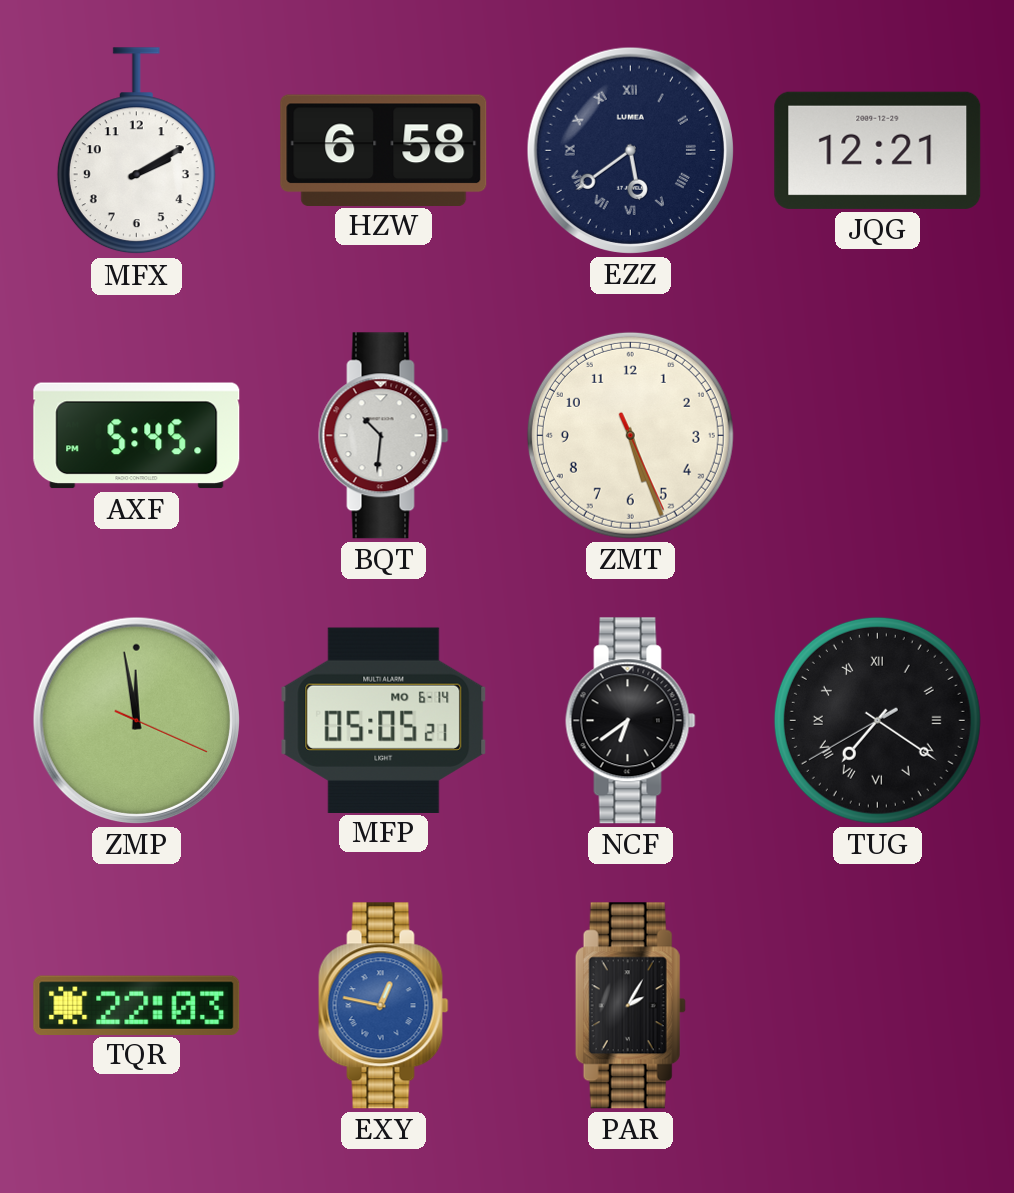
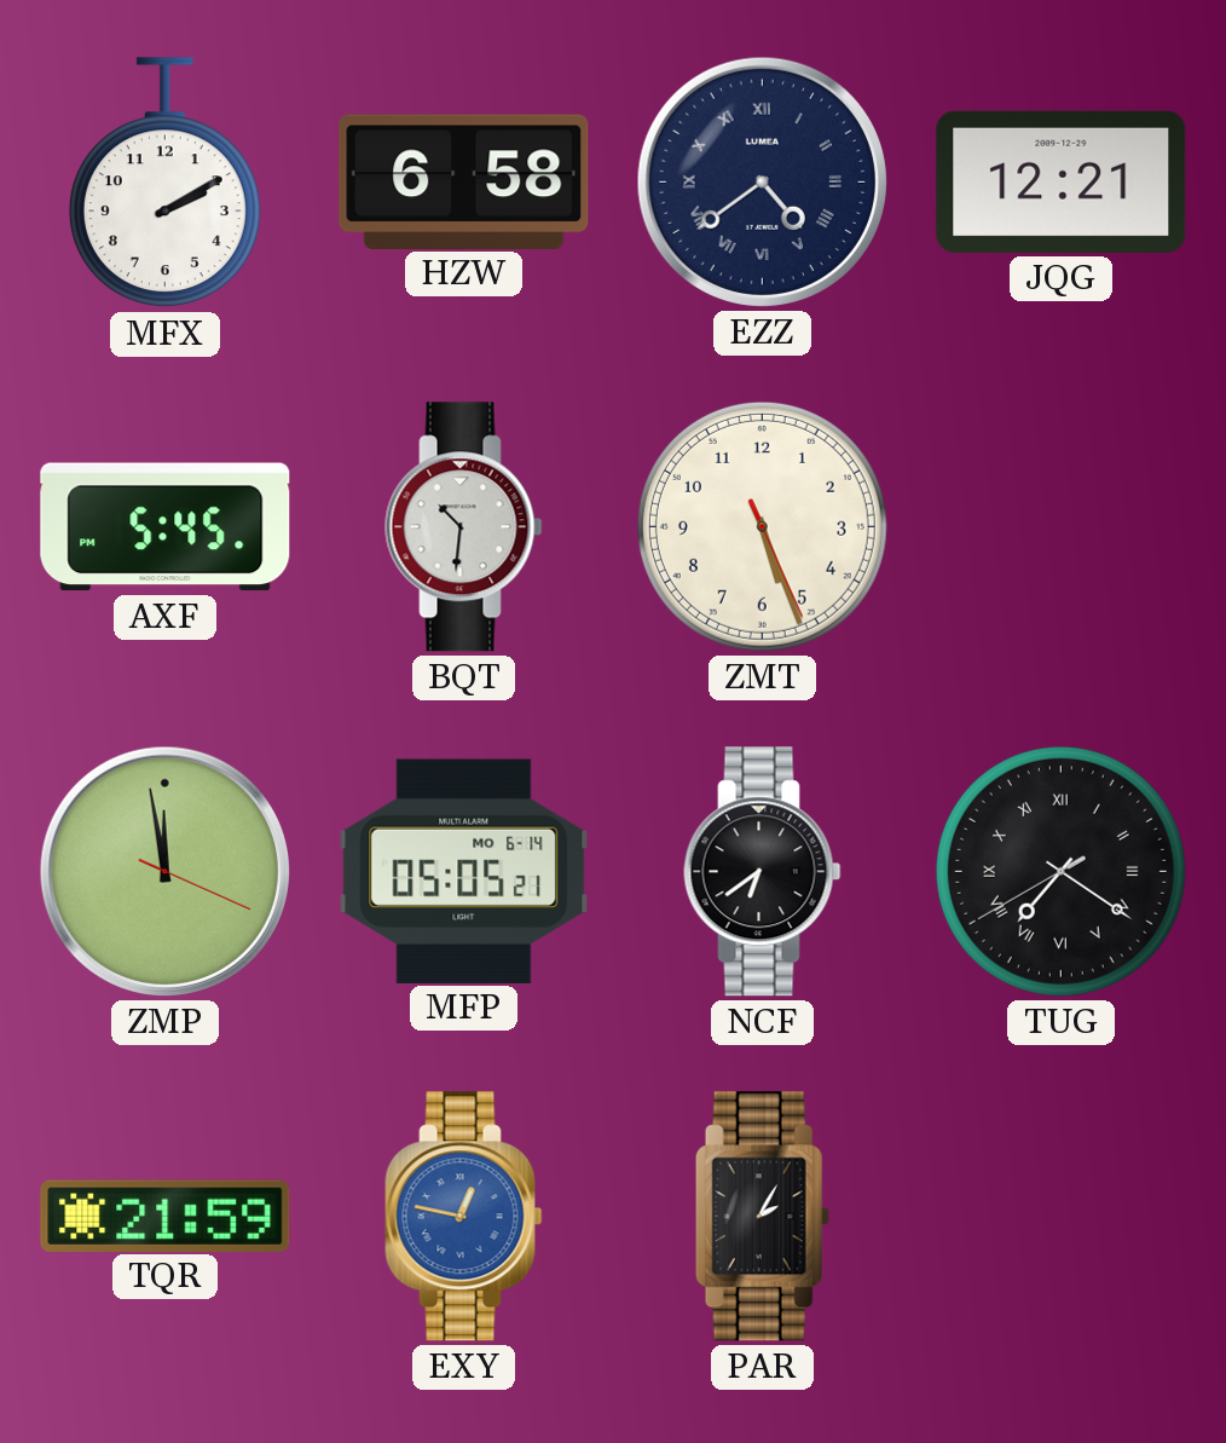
EZZ: 5:39 -> 4:39 (762, 181)
TQR: 22:03 -> 21:59 (166, 1216)
